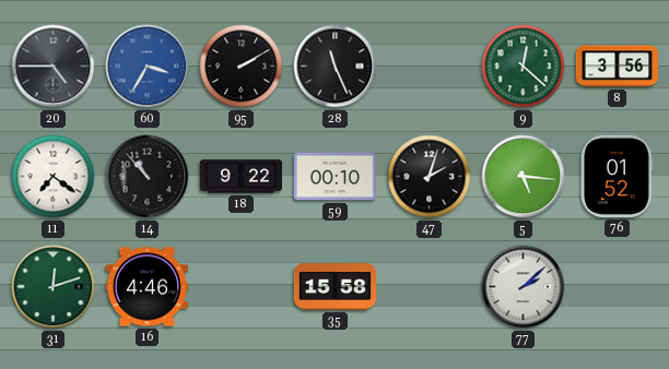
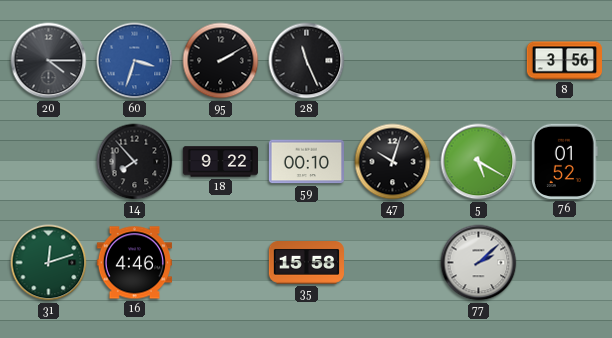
20: 4:45 -> 4:15 (49, 61)
60: 3:35 -> 3:33 (135, 61)
9: 12:22 -> none (524, 67)
11: 7:21 -> none (54, 177)
14: 10:53 -> 7:53 (135, 162)
47: 2:03 -> 10:03 (393, 162)
5: 5:16 -> 5:20 (479, 162)
